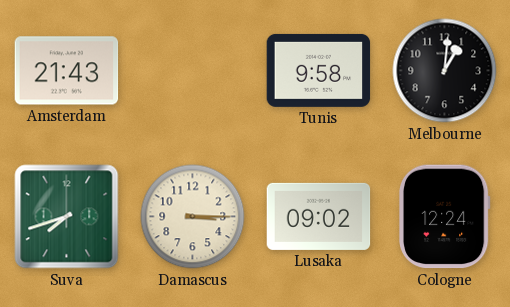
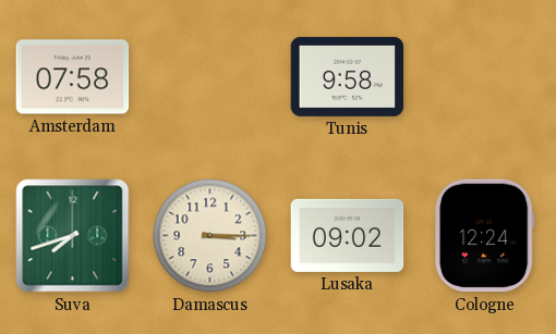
Amsterdam: 21:43 -> 07:58 (73, 77)
Melbourne: 1:01 -> none (445, 71)
